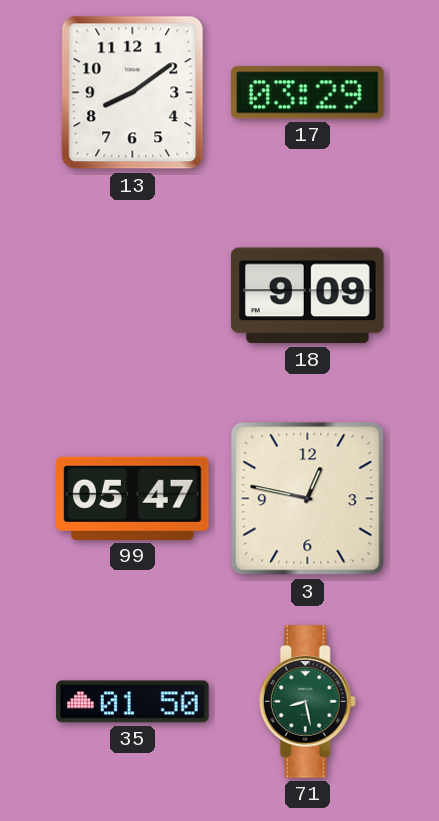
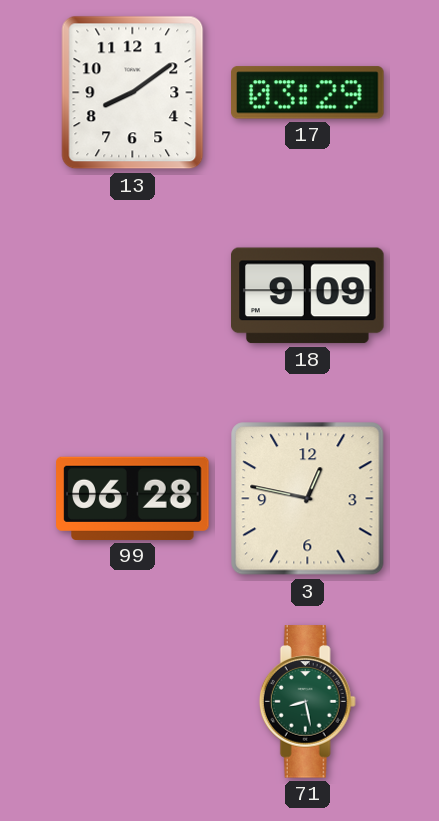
99: 05:47 -> 06:28 (133, 498)
35: 01:50 -> none (133, 702)
